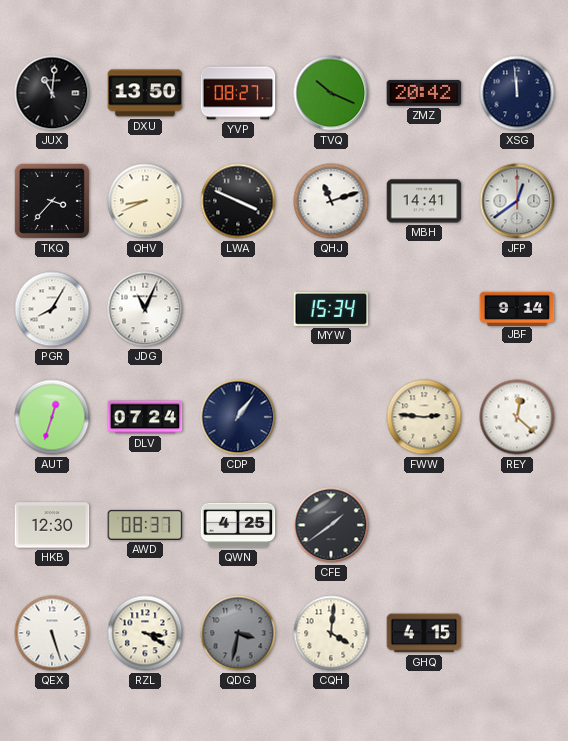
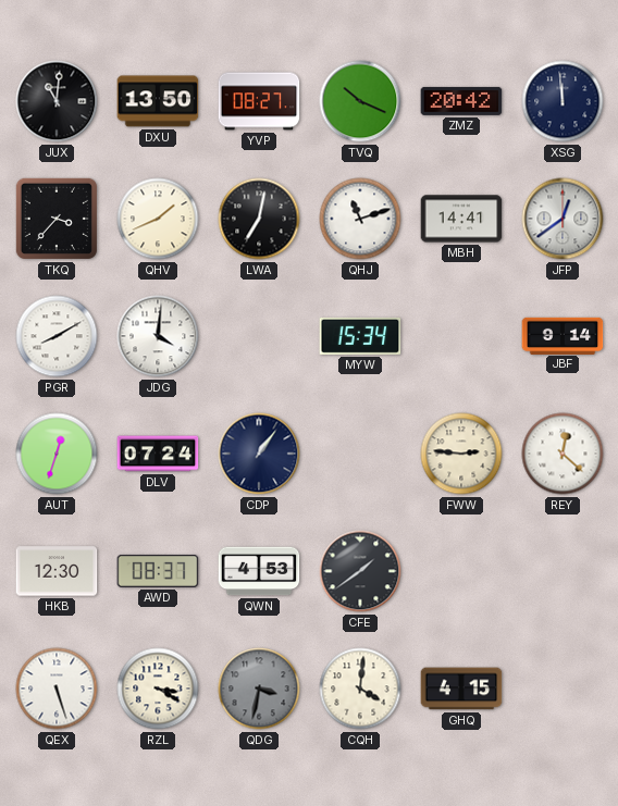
QHV: 8:41 -> 1:41 (158, 219)
LWA: 3:49 -> 7:02 (259, 219)
PGR: 8:05 -> 8:10 (57, 336)
JDG: 11:04 -> 4:01 (158, 336)
QWN: 4:25 -> 4:53 (259, 571)
